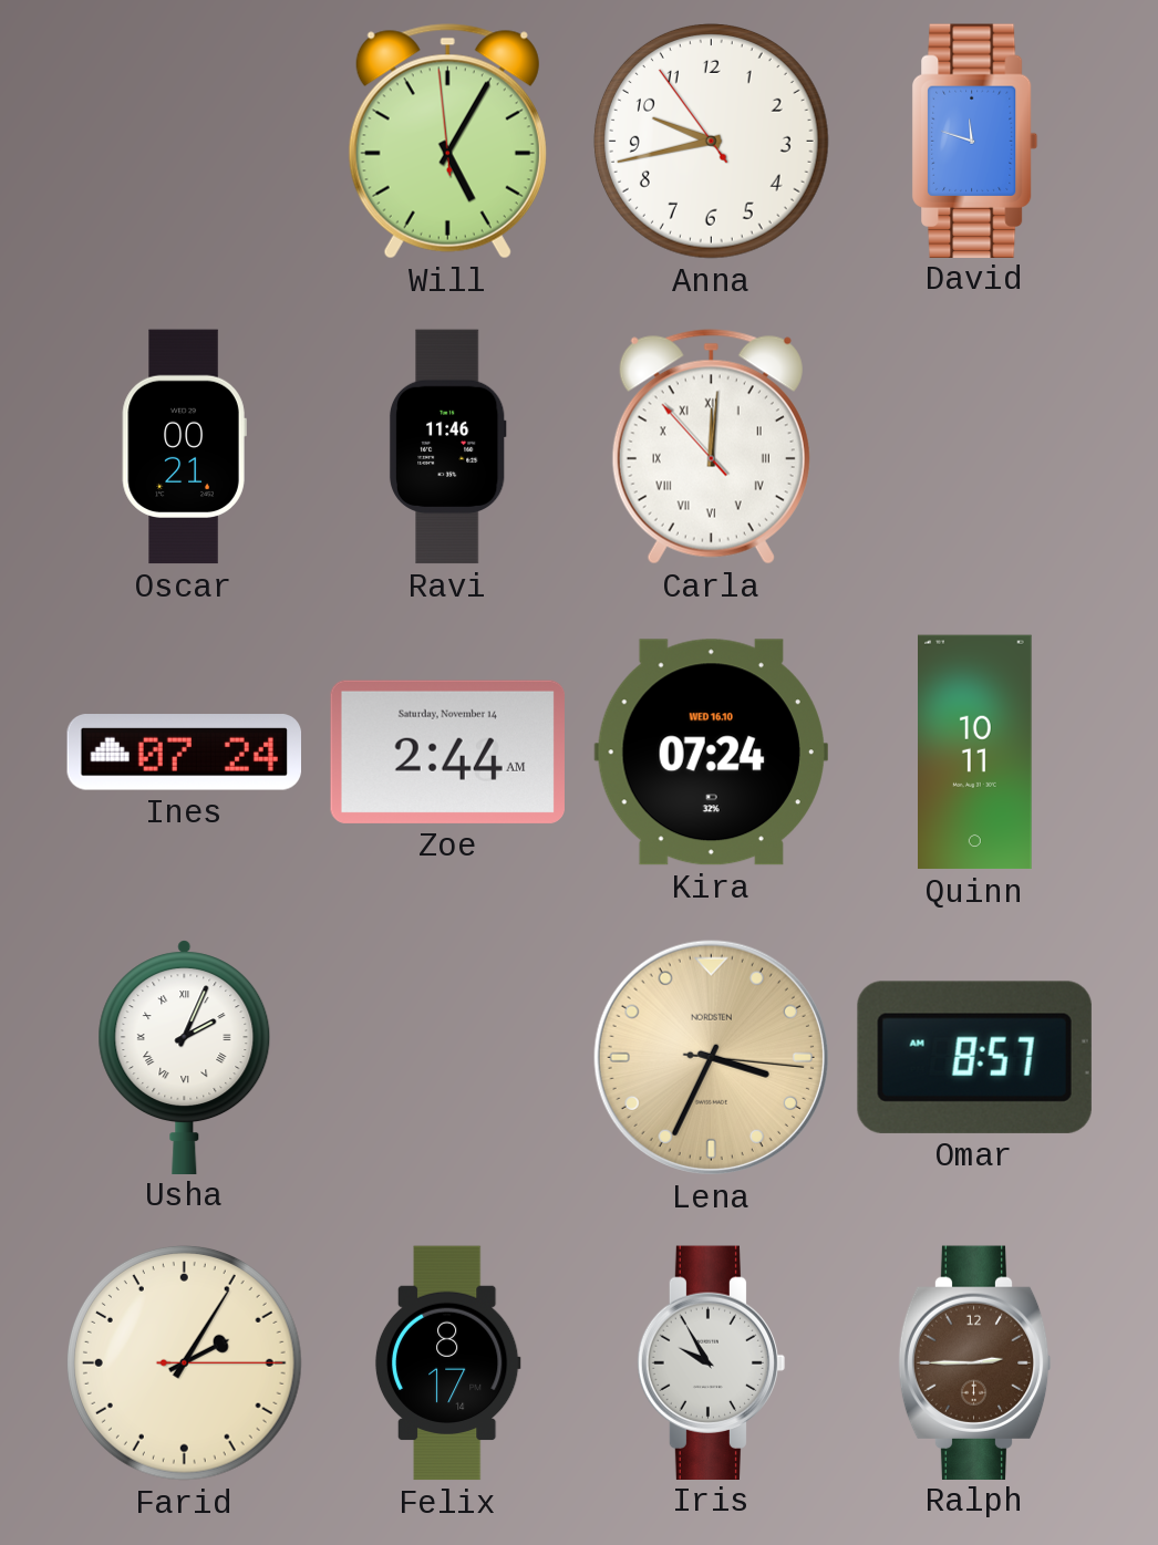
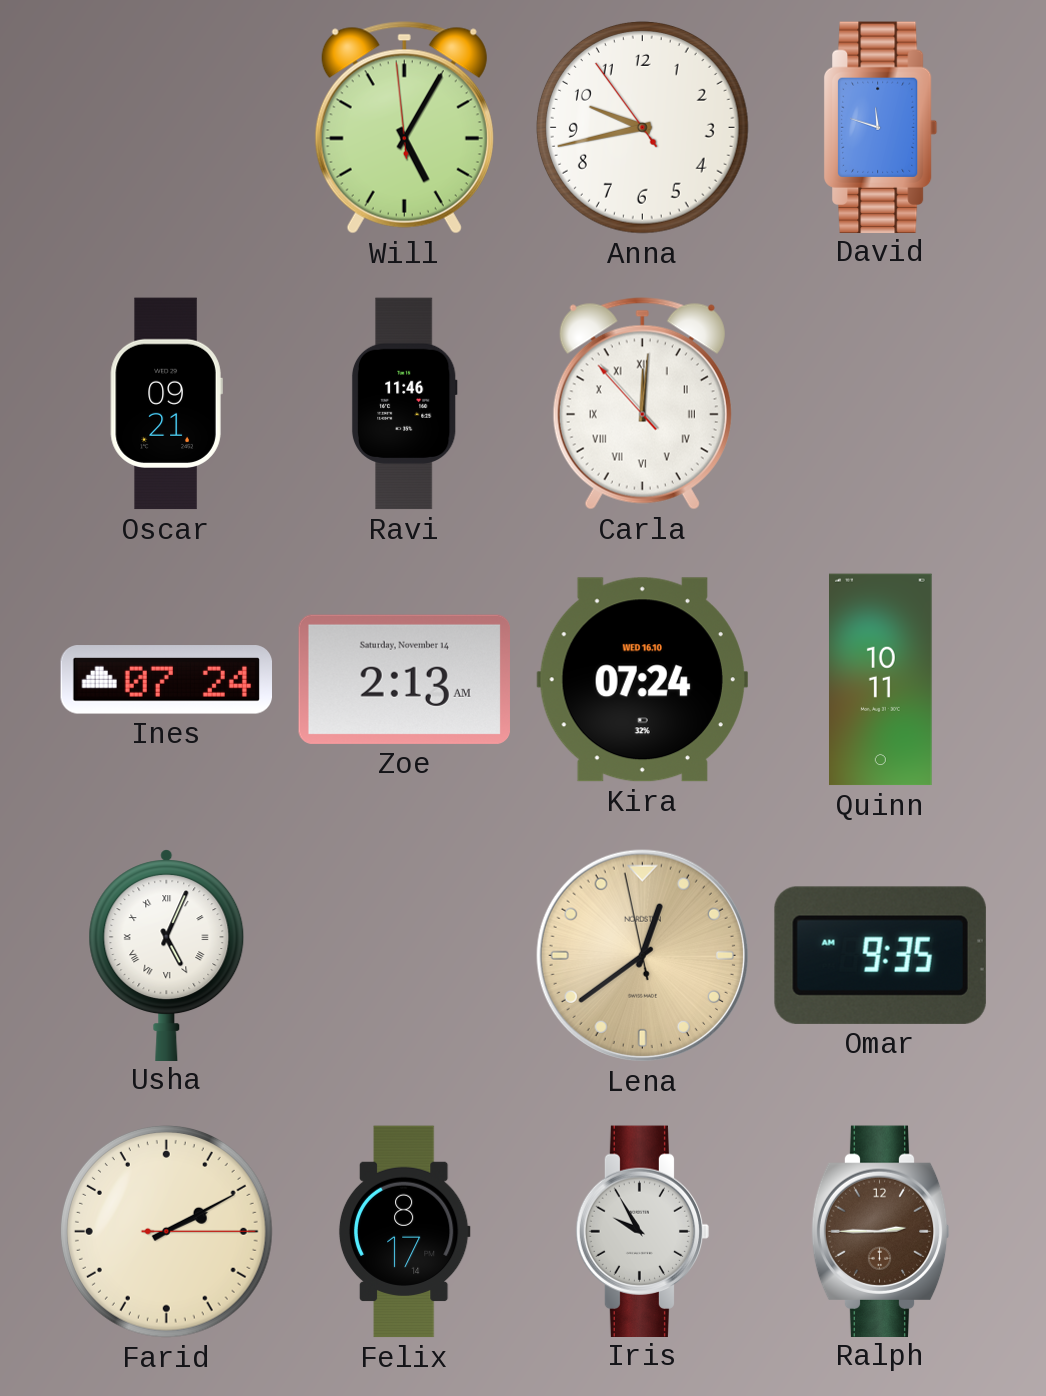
Oscar: 00:21 -> 09:21 (166, 404)
Zoe: 2:44 -> 2:13 (404, 679)
Usha: 2:04 -> 5:04 (167, 955)
Lena: 3:34 -> 12:38 (642, 955)
Omar: 8:57 -> 9:35 (880, 955)
Farid: 2:05 -> 2:10 (166, 1231)
